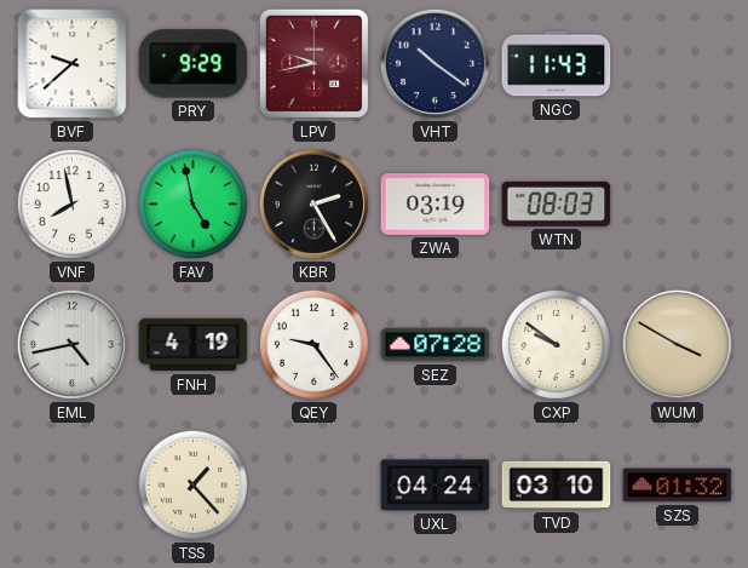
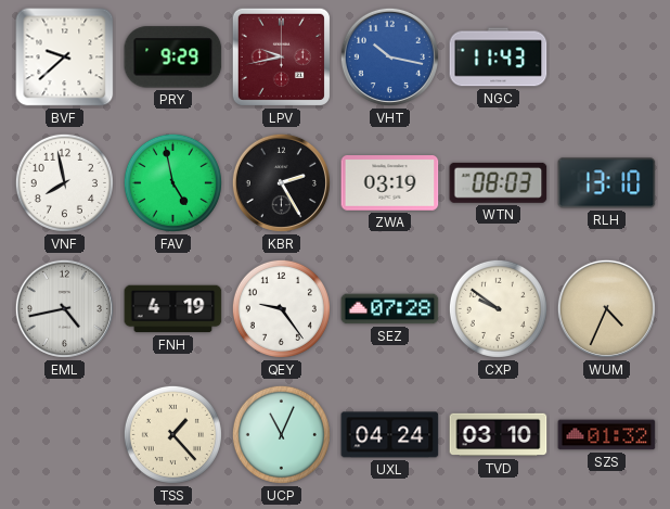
VHT: 10:21 -> 10:17 (389, 56)
VHT dial: navy -> blue (389, 56)
RLH: none -> 13:10 (607, 183)
WUM: 3:50 -> 4:34 (606, 308)
UCP: none -> 11:04 (281, 434)
